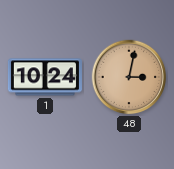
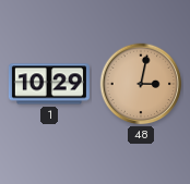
1: 10:24 -> 10:29 (49, 84)
